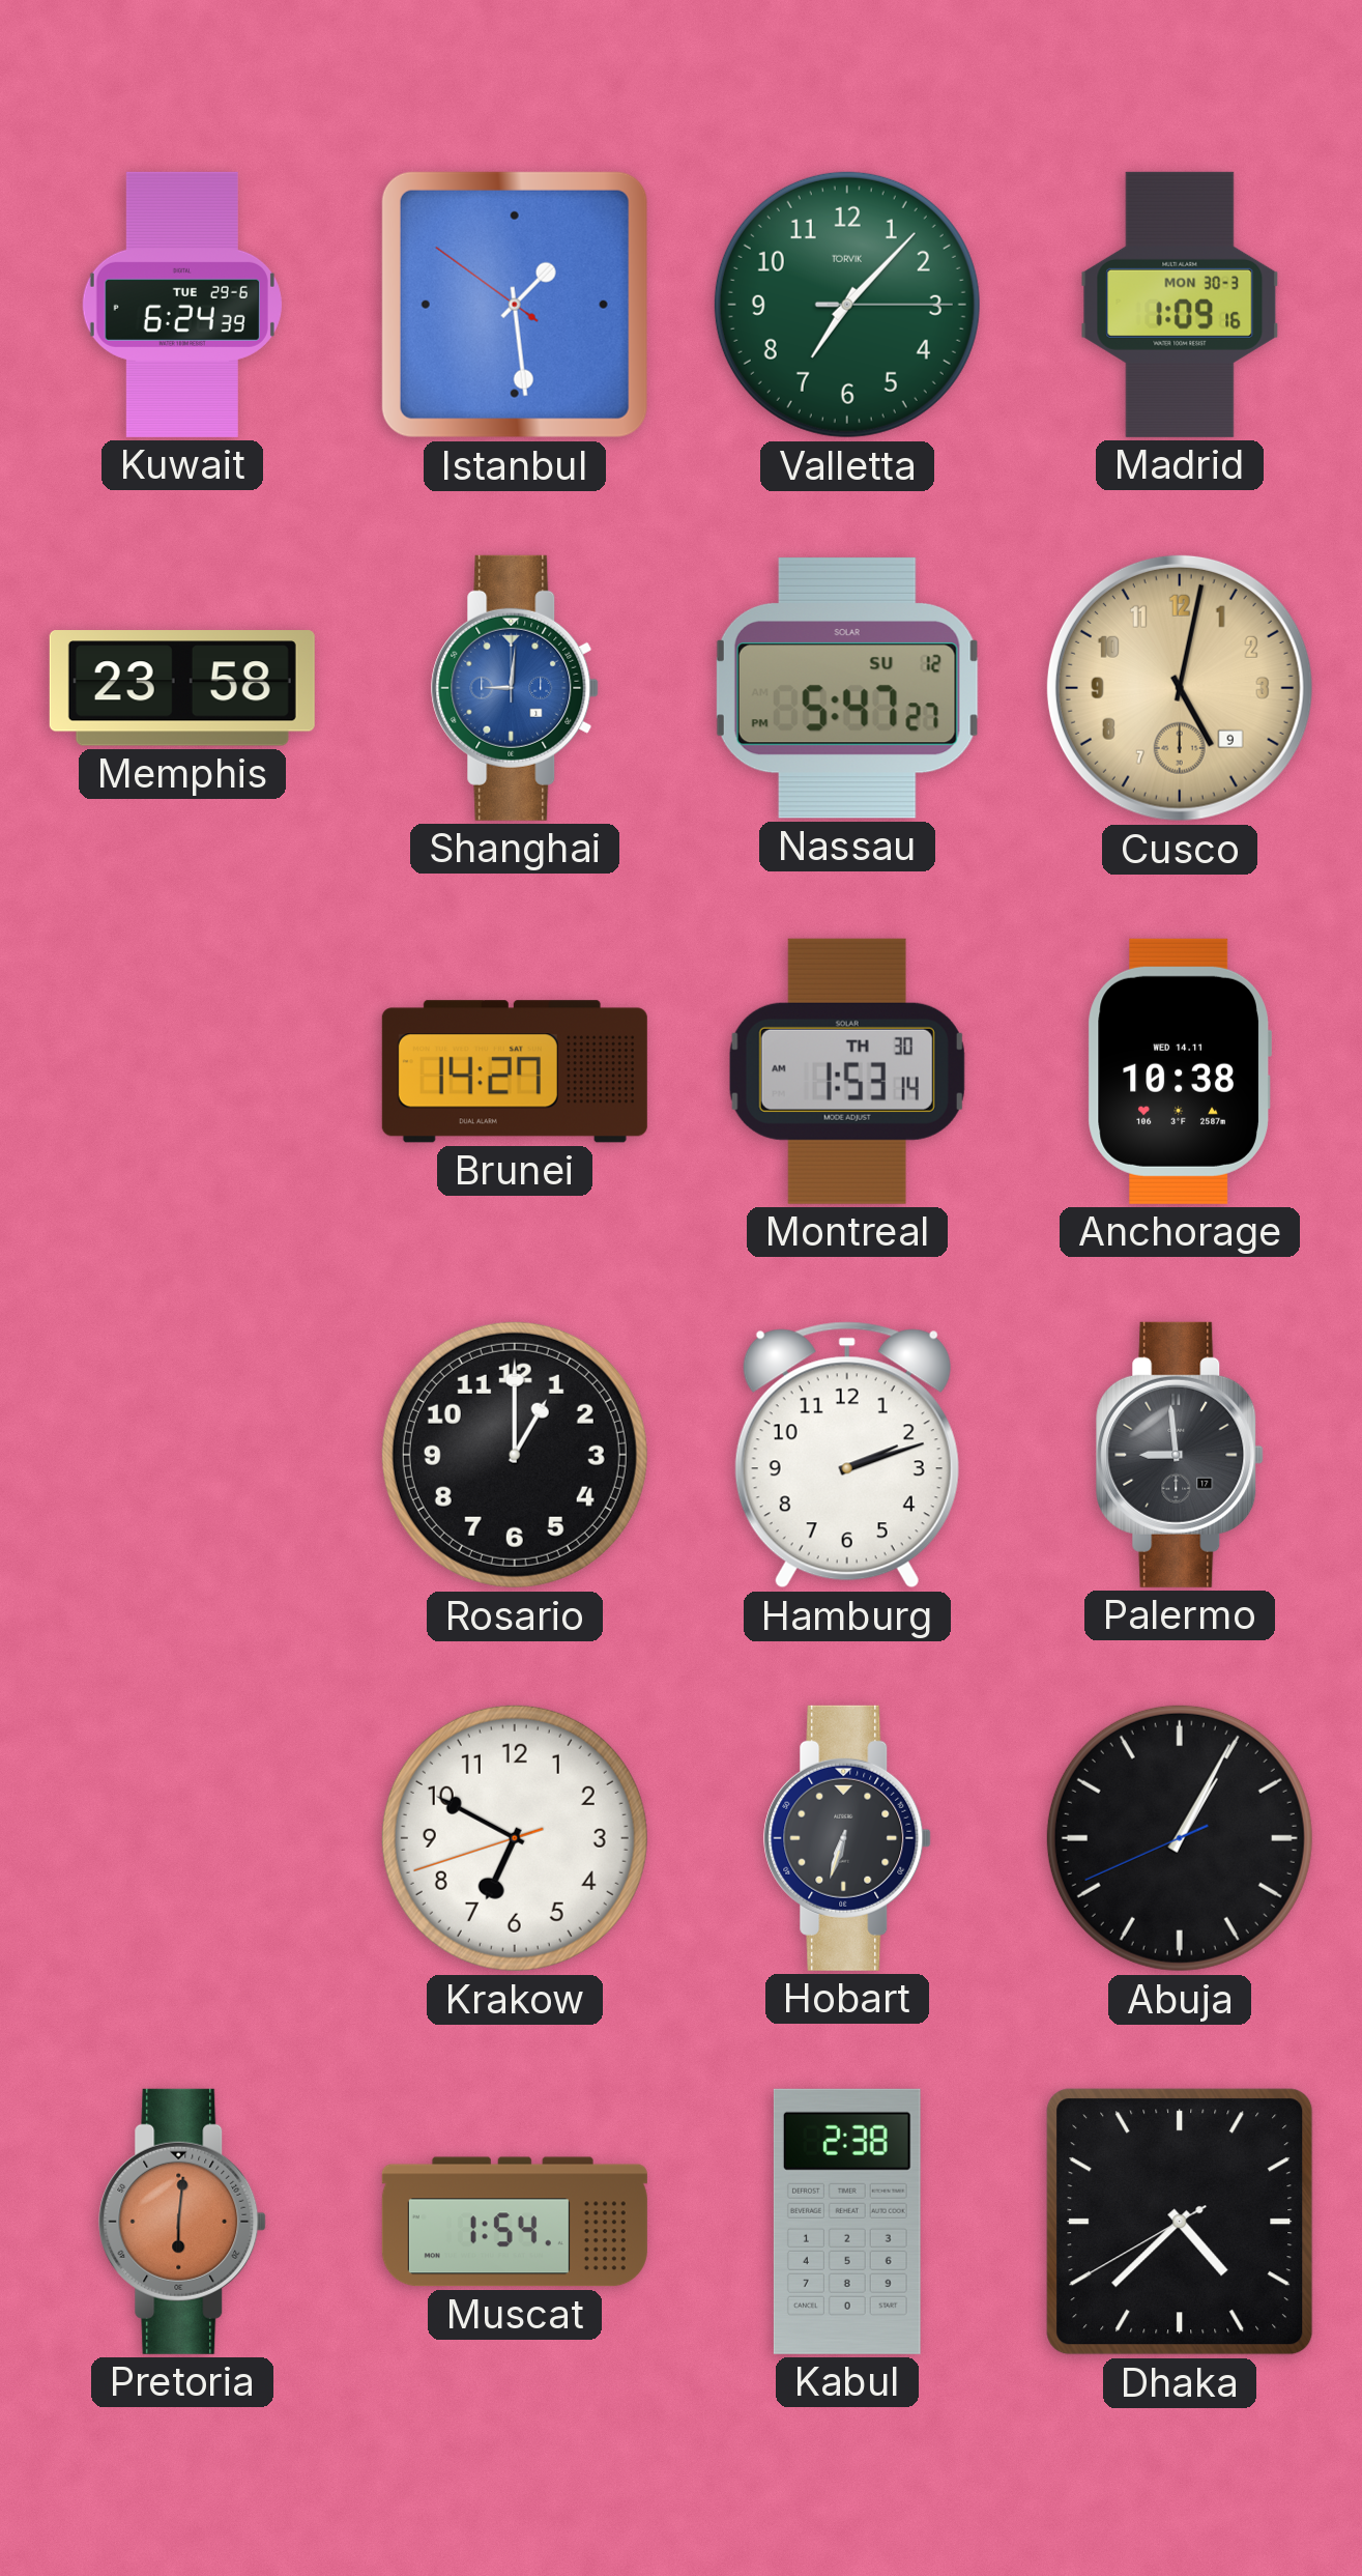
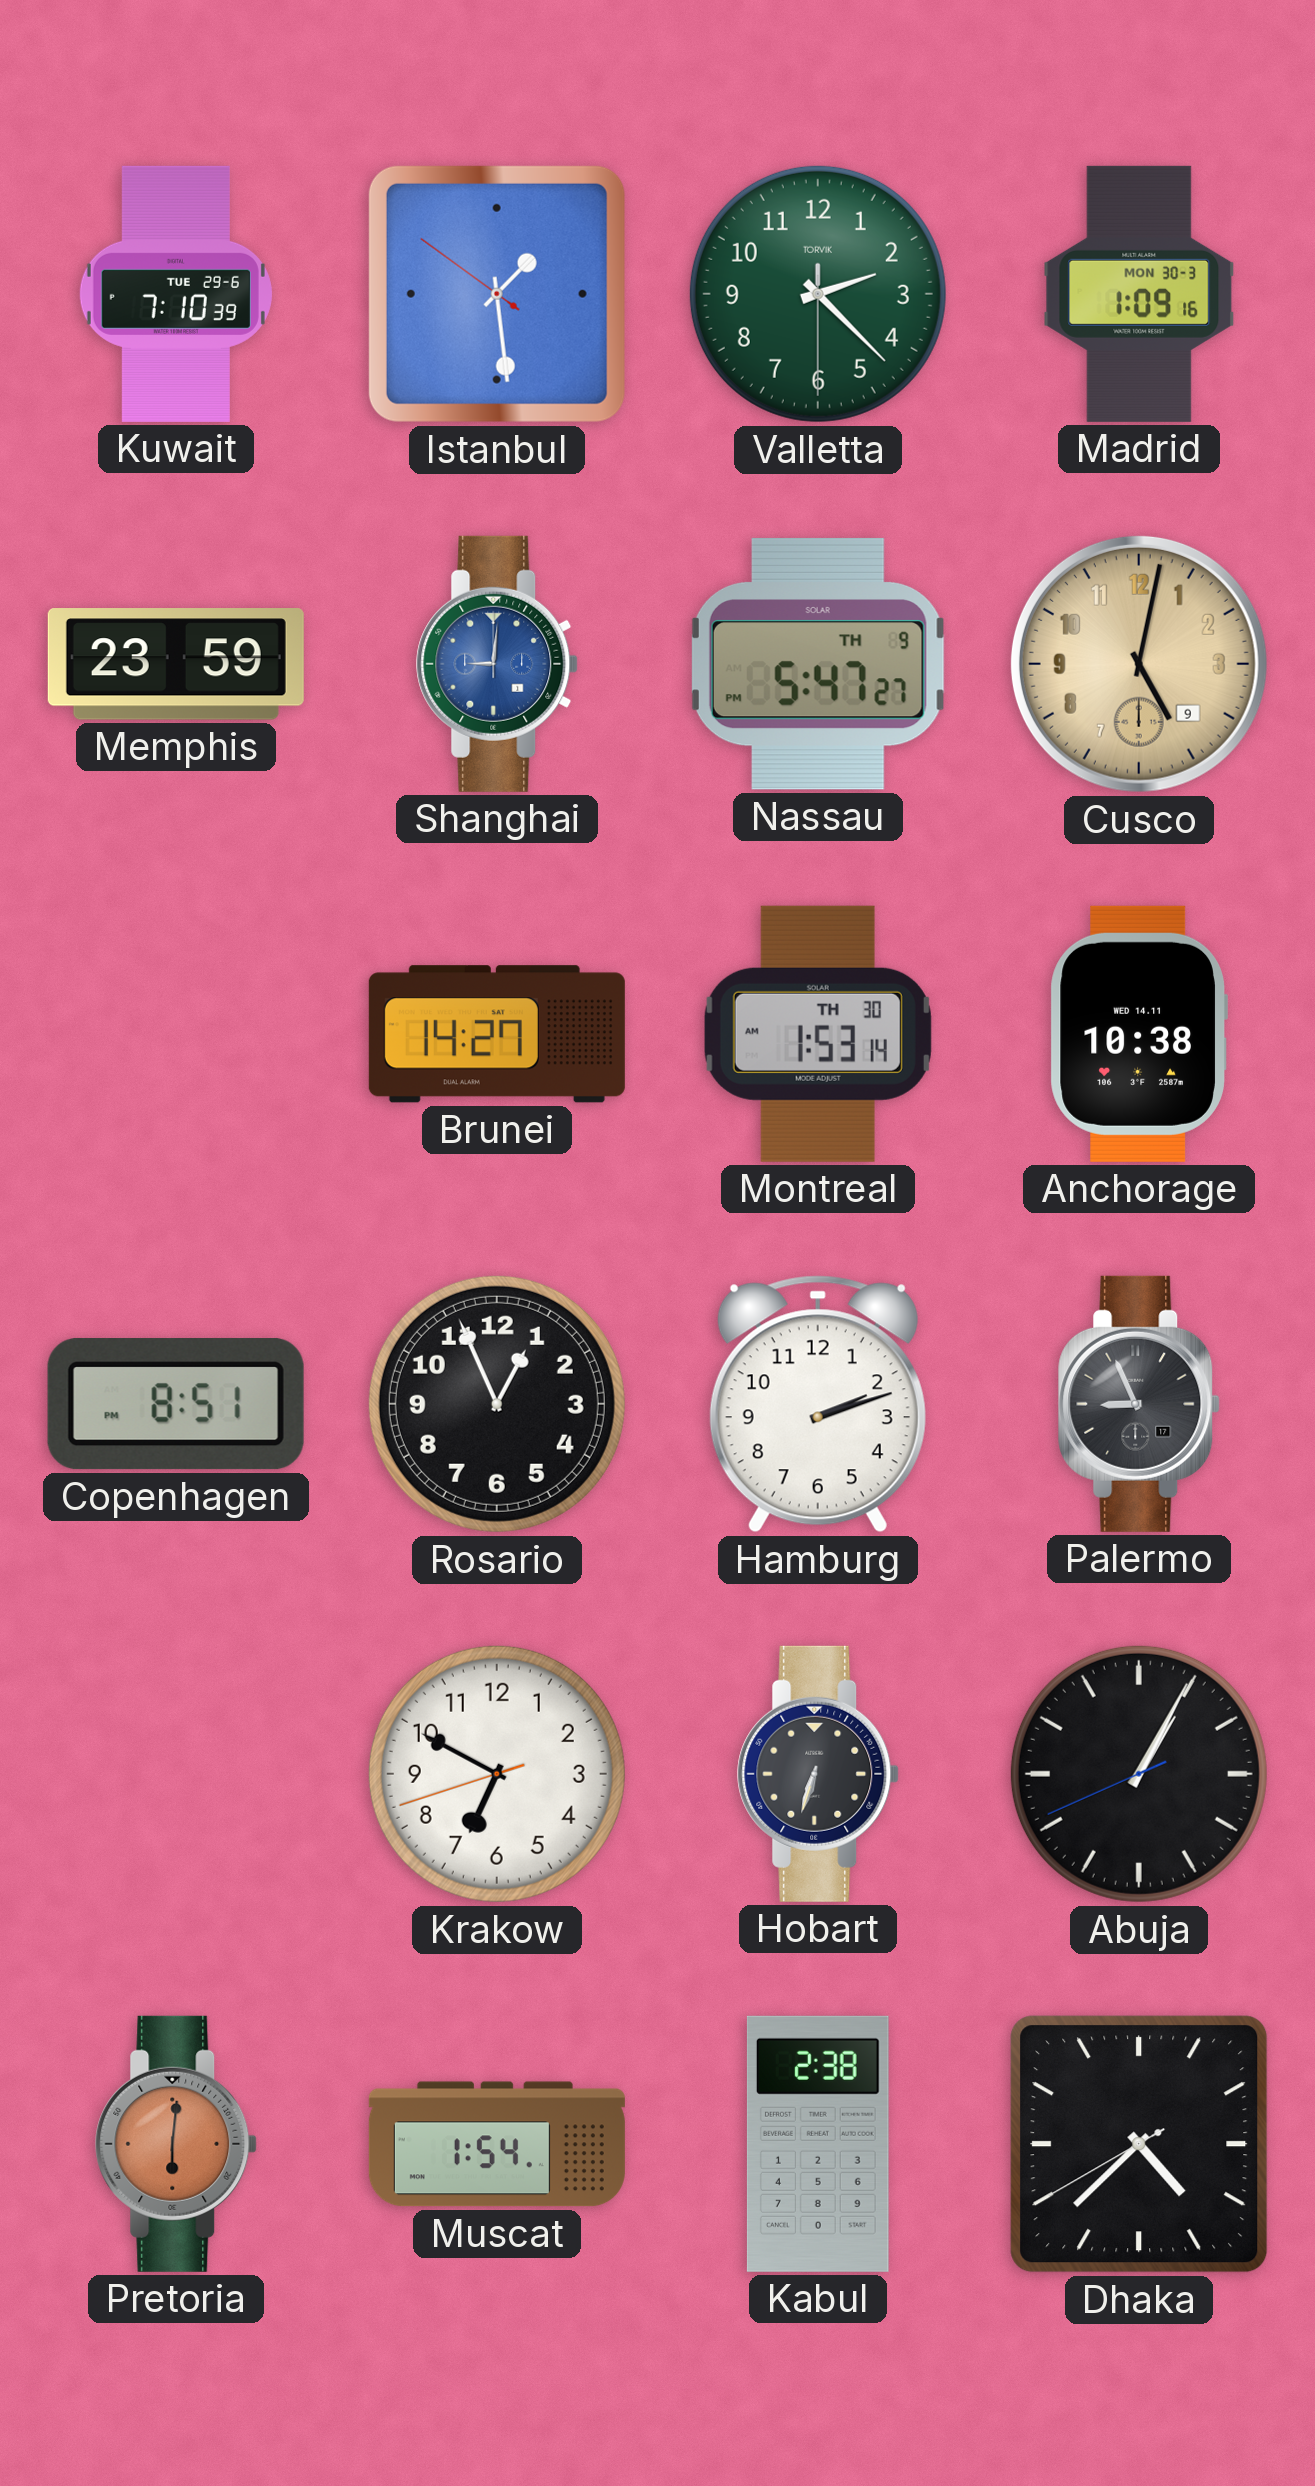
Kuwait: 6:24 -> 7:10 (176, 294)
Valletta: 7:07 -> 2:22 (818, 294)
Memphis: 23:58 -> 23:59 (176, 664)
Nassau date: SU 12 -> TH 9 (818, 664)
Copenhagen: none -> 8:51 (176, 1404)
Rosario: 1:00 -> 12:56 (497, 1404)
Palermo: 8:59 -> 8:56 (1139, 1404)
